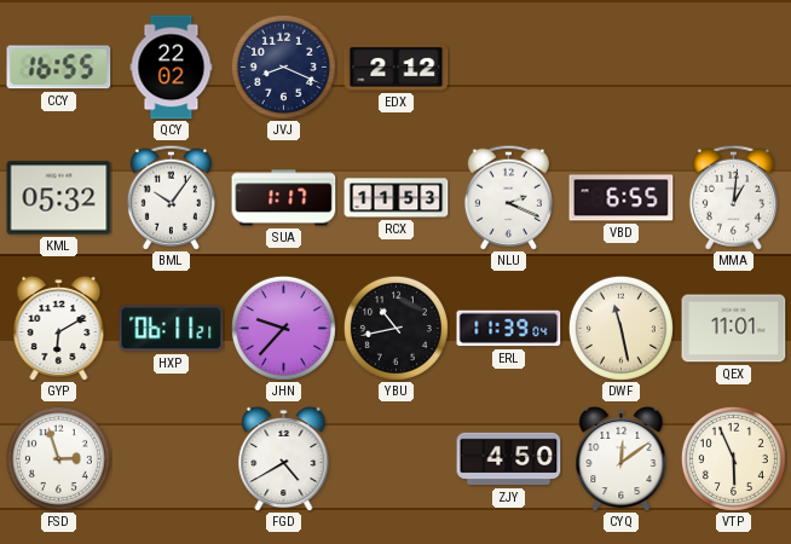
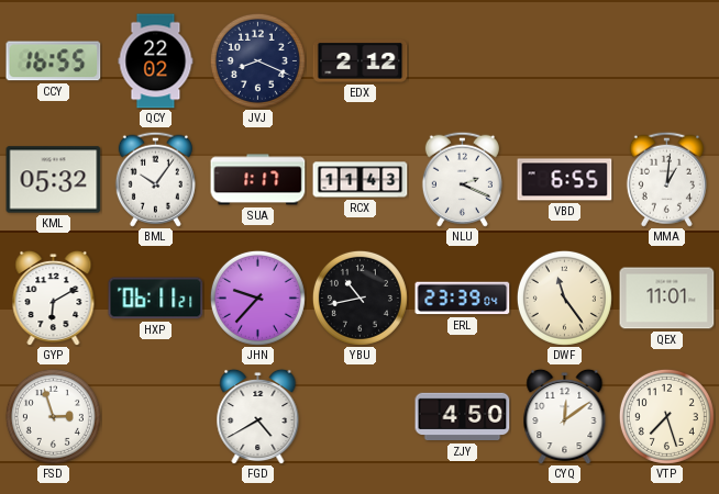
RCX: 11:53 -> 11:43 (361, 180)
ERL: 11:39 -> 23:39 (463, 299)
DWF: 11:28 -> 11:24 (564, 297)
VTP: 5:56 -> 7:27 (666, 416)
